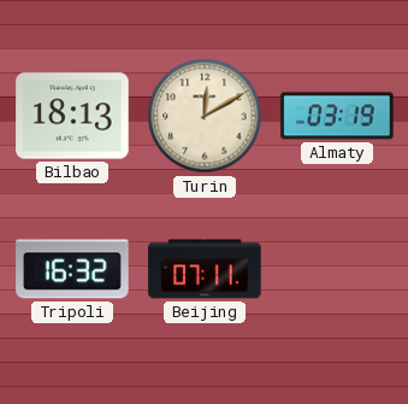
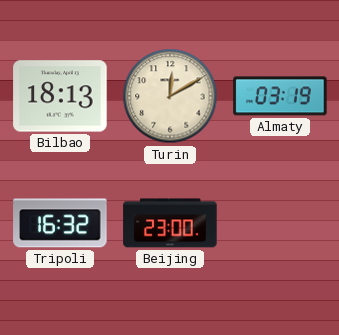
Beijing: 07:11 -> 23:00 (170, 223)
